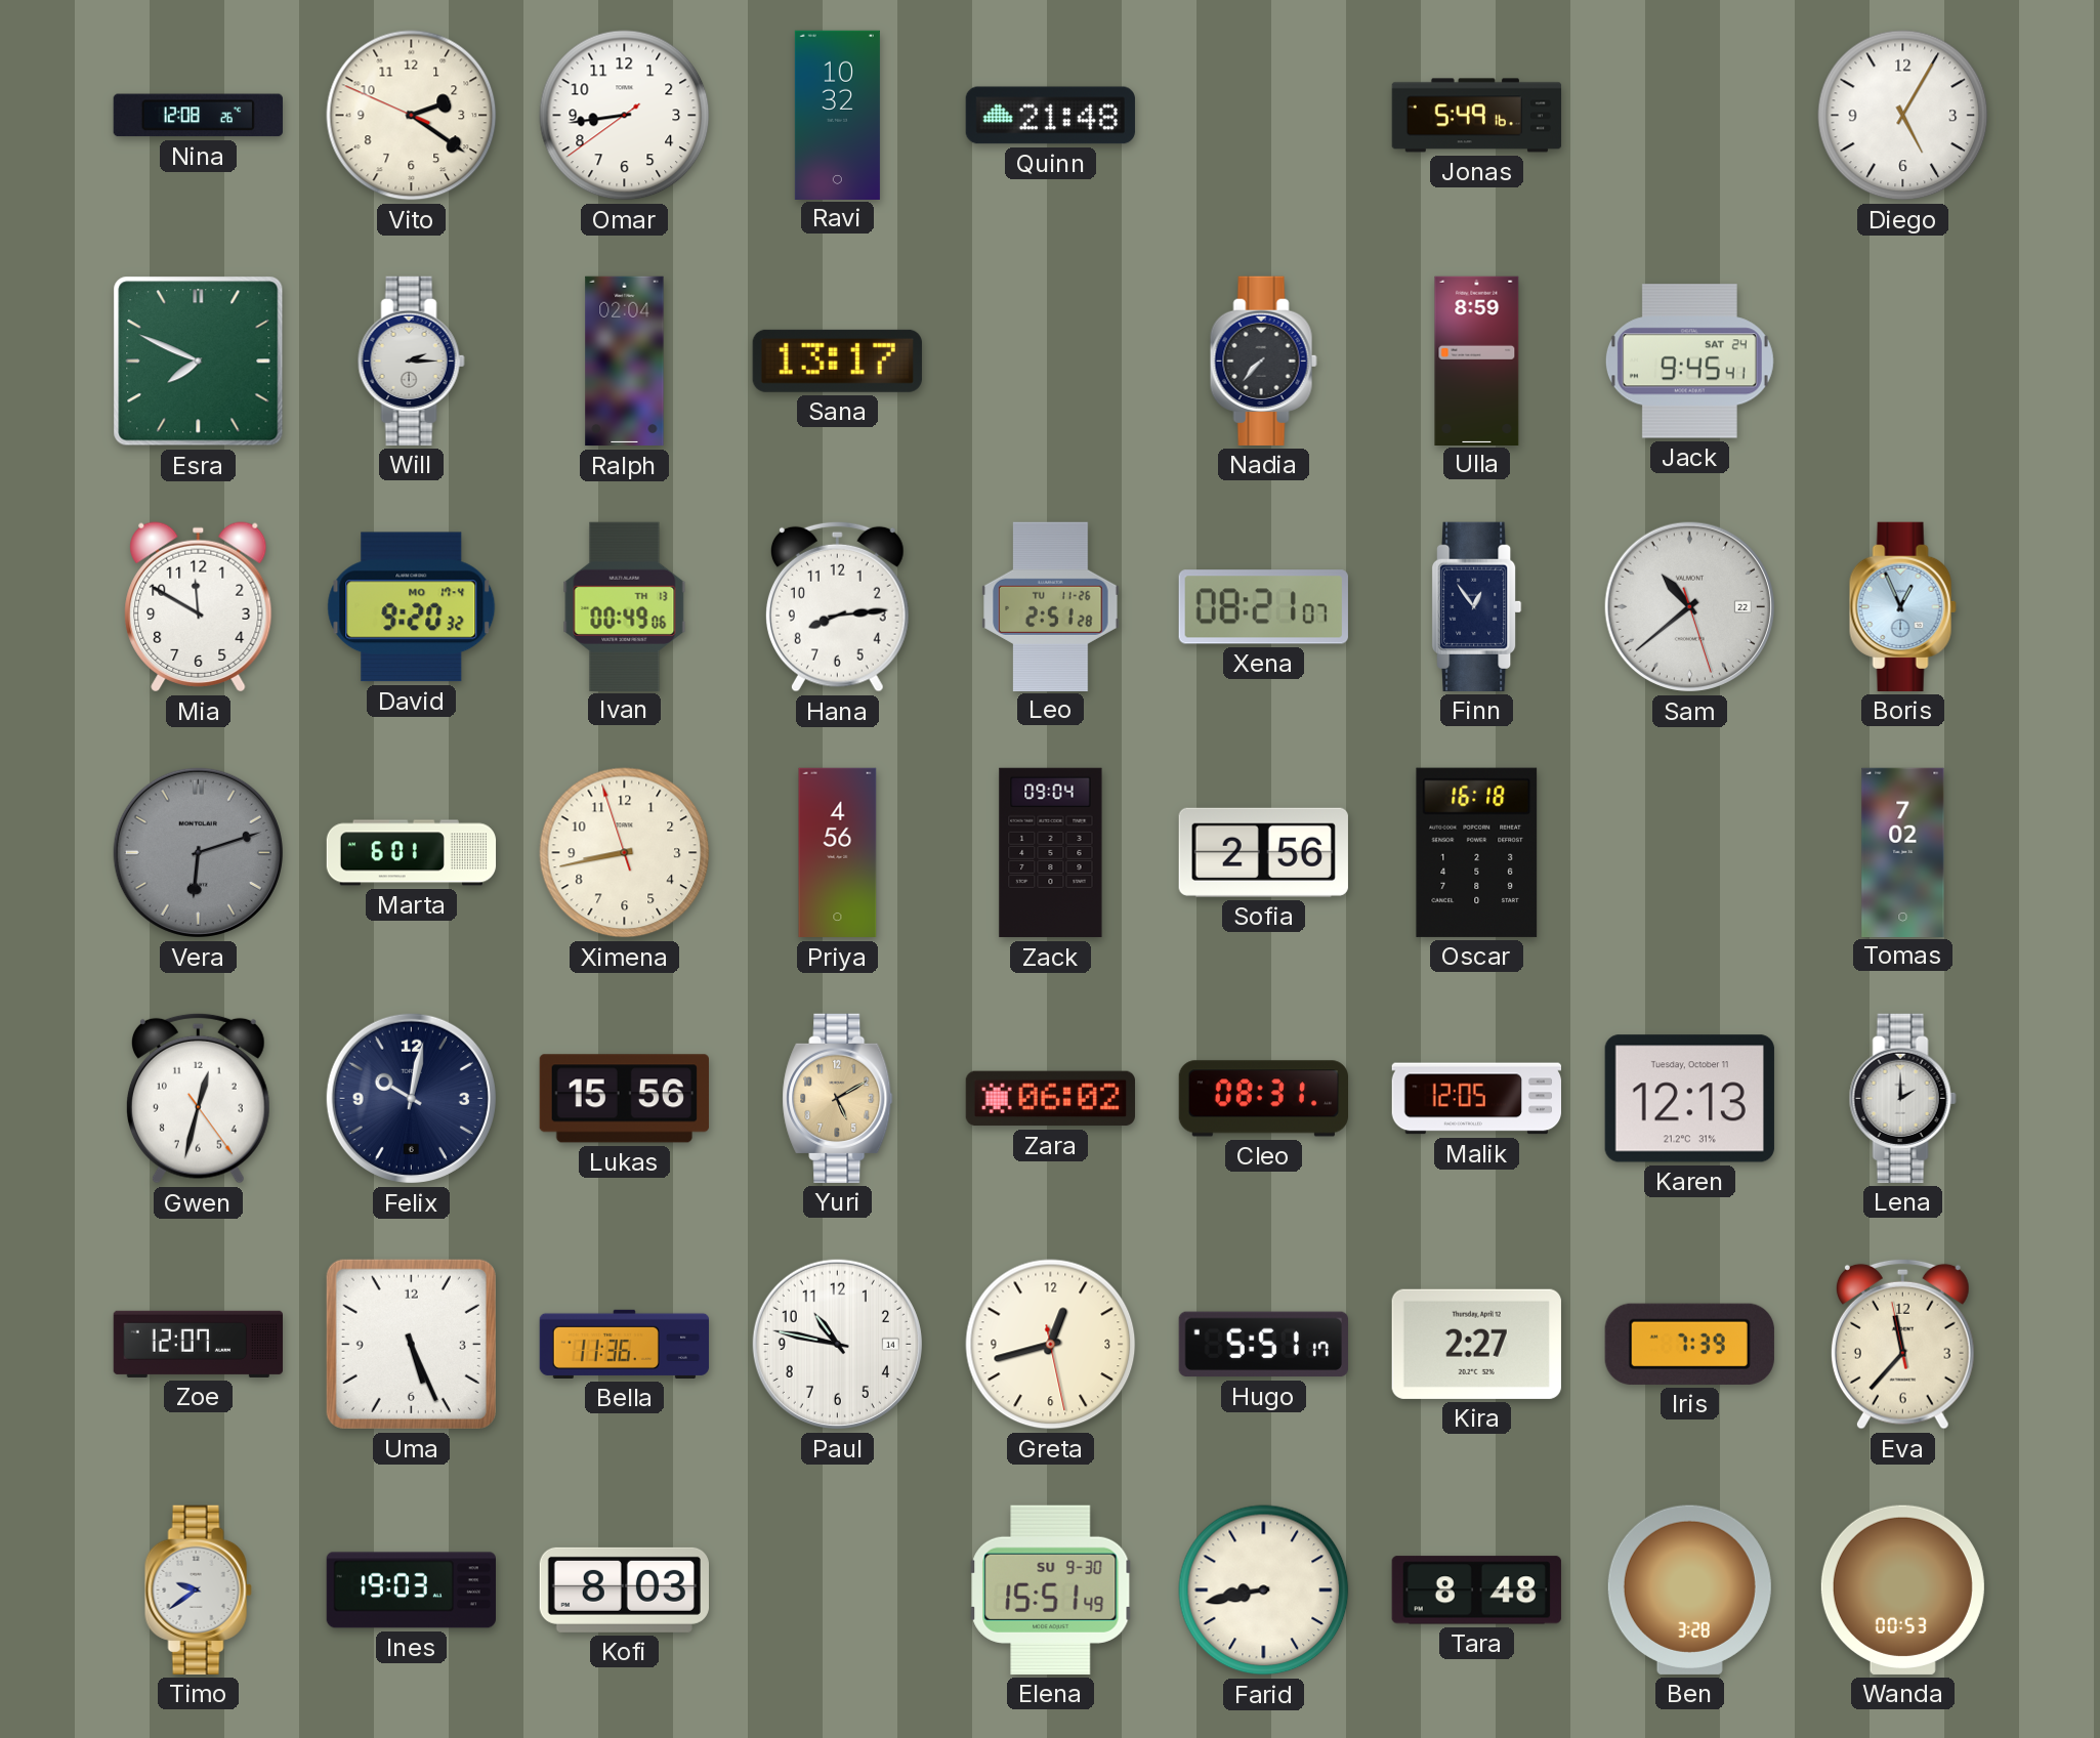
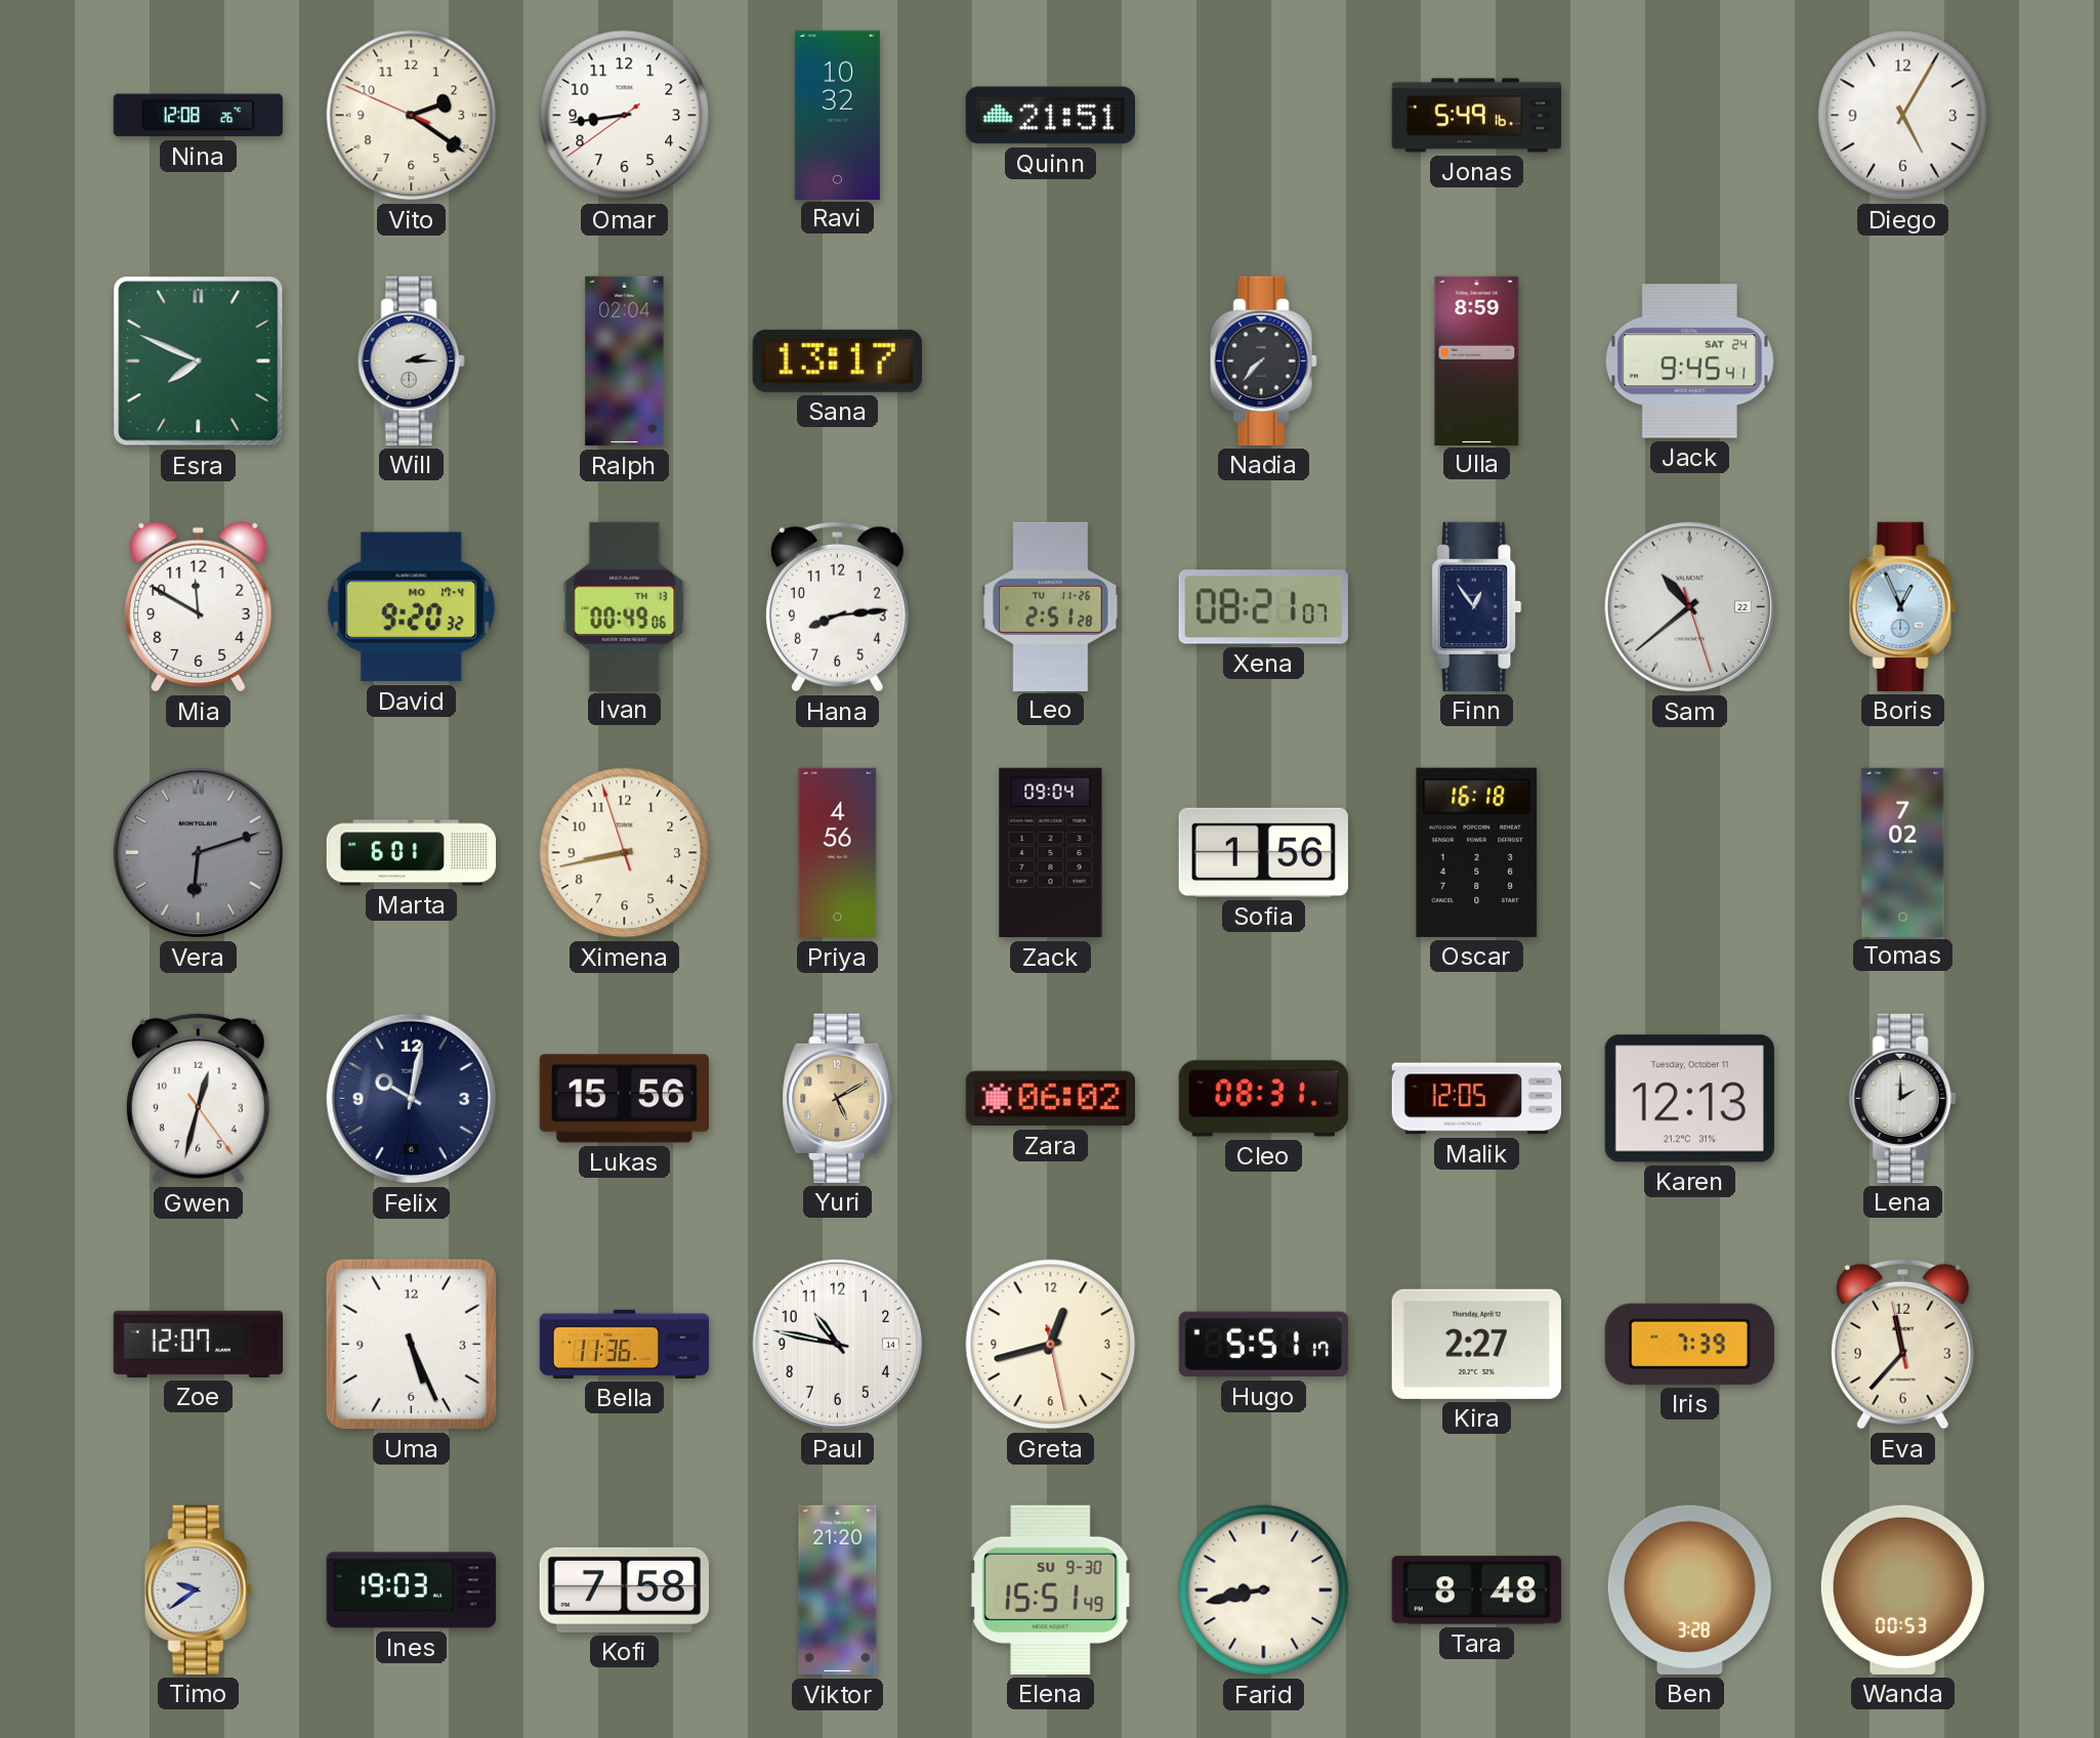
Quinn: 21:48 -> 21:51 (1050, 116)
Sofia: 2:56 -> 1:56 (1263, 852)
Kofi: 8:03 -> 7:58 (624, 1589)
Viktor: none -> 21:20 (838, 1591)
